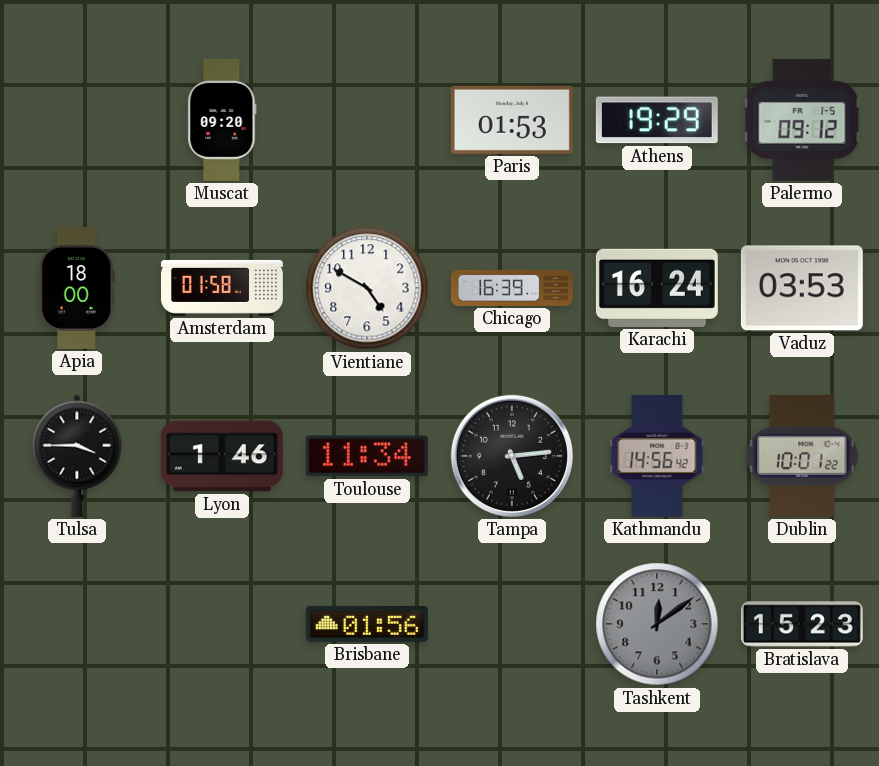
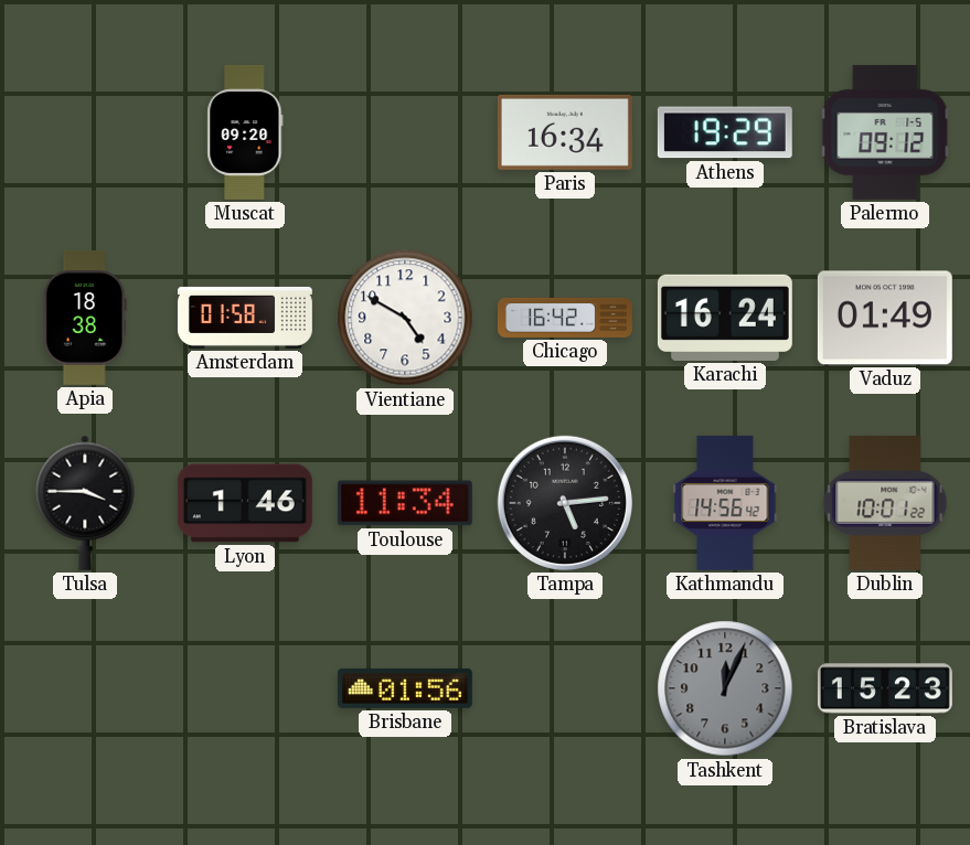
Paris: 01:53 -> 16:34 (565, 132)
Apia: 18:00 -> 18:38 (85, 318)
Chicago: 16:39 -> 16:42 (565, 318)
Vaduz: 03:53 -> 01:49 (885, 318)
Tashkent: 12:09 -> 12:04 (725, 688)
